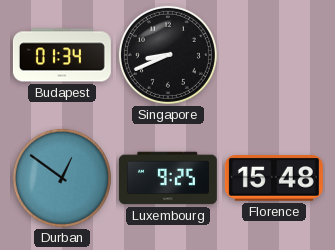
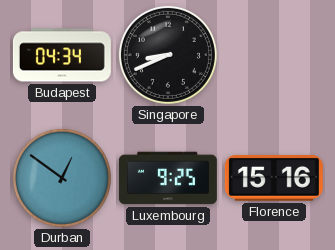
Budapest: 01:34 -> 04:34 (62, 55)
Florence: 15:48 -> 15:16 (274, 178)
